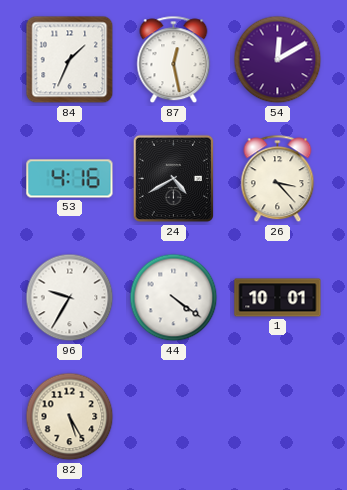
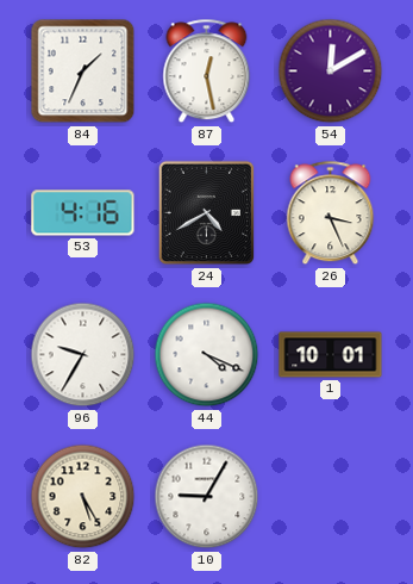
26: 3:23 -> 3:26 (331, 213)
44: 4:21 -> 4:19 (207, 355)
10: none -> 9:05 (207, 497)
